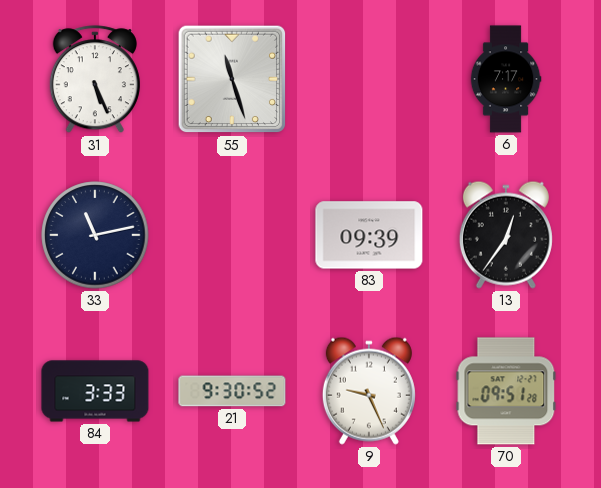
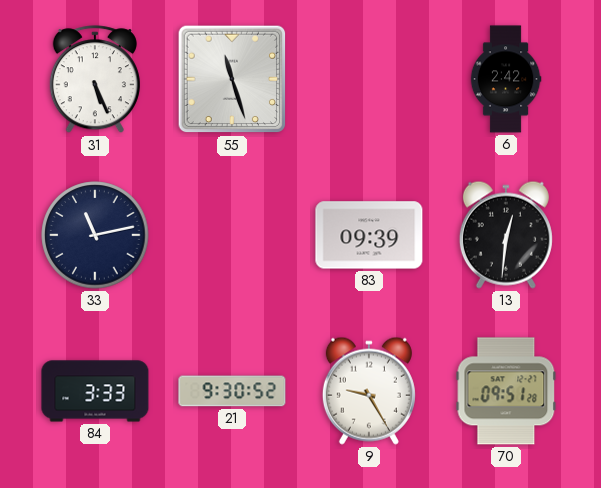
6: 7:17 -> 2:42 (506, 79)
13: 12:36 -> 12:31 (506, 235)
9: 9:26 -> 9:25 (369, 391)
